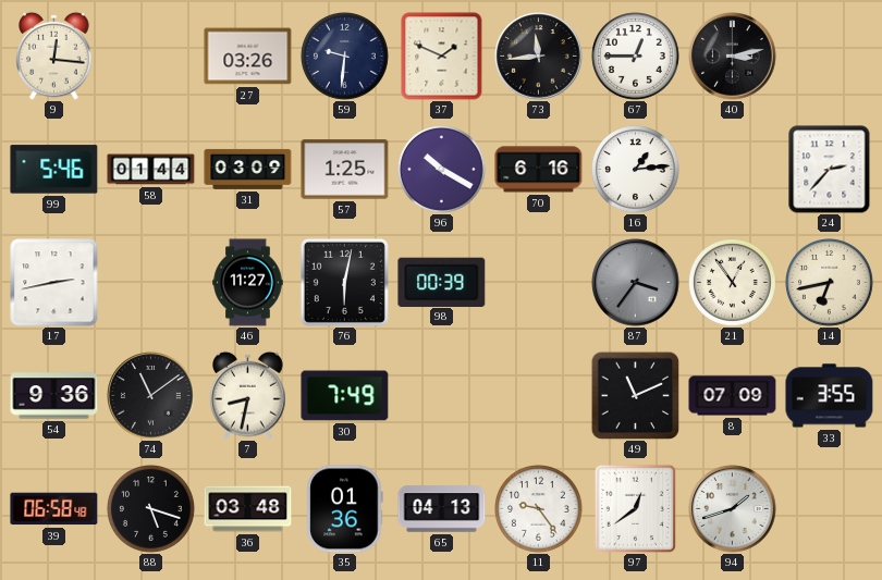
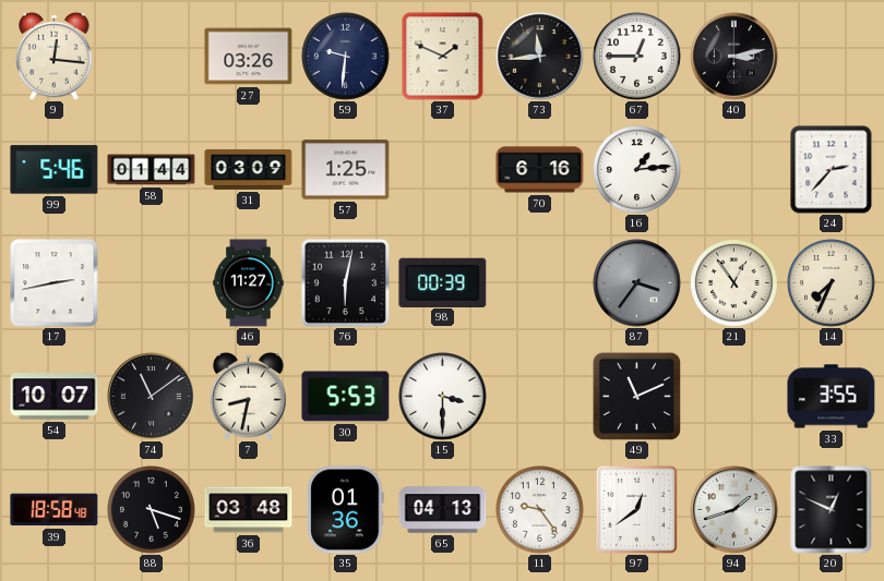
96: 10:20 -> none (442, 170)
14: 6:43 -> 7:34 (832, 283)
54: 9:36 -> 10:07 (55, 397)
30: 7:49 -> 5:53 (346, 397)
15: none -> 3:30 (443, 397)
8: 07:09 -> none (733, 396)
39: 06:58 -> 18:58 (55, 510)
20: none -> 12:49 (832, 510)
